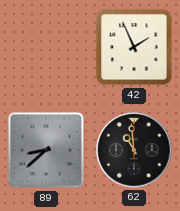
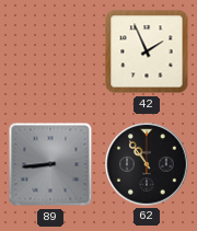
89: 8:38 -> 8:44 (50, 164)
62: 10:59 -> 10:54 (147, 164)
